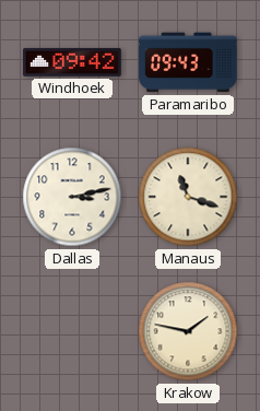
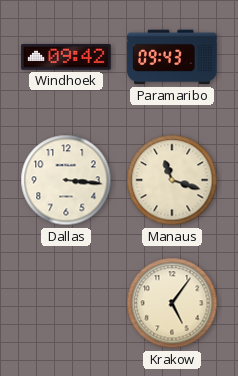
Dallas: 3:13 -> 3:16 (66, 180)
Krakow: 1:47 -> 5:06 (172, 303)
